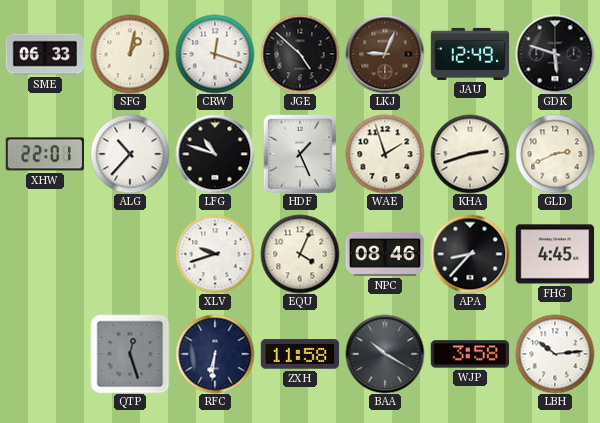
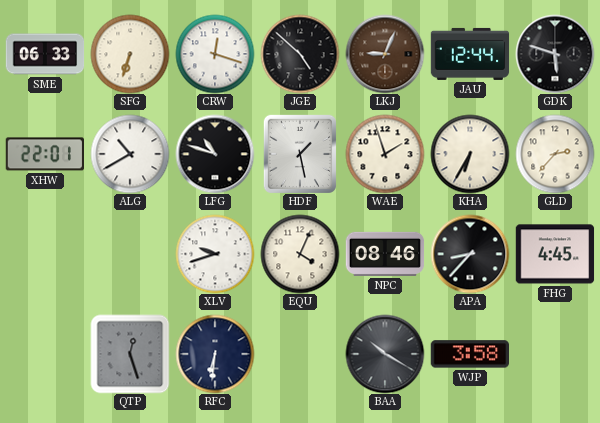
SFG: 1:02 -> 6:33 (130, 54)
JAU: 12:49 -> 12:44 (470, 54)
ALG: 10:37 -> 10:40 (130, 154)
HDF: 1:26 -> 1:28 (300, 154)
KHA: 2:42 -> 6:35 (470, 154)
GLD: 2:41 -> 2:37 (555, 154)
ZXH: 11:58 -> none (300, 354)
LBH: 10:14 -> none (555, 354)
